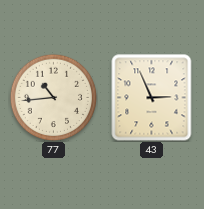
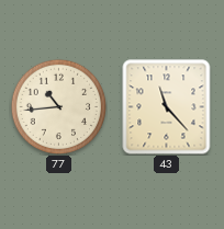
43: 2:56 -> 11:23 (167, 107)
